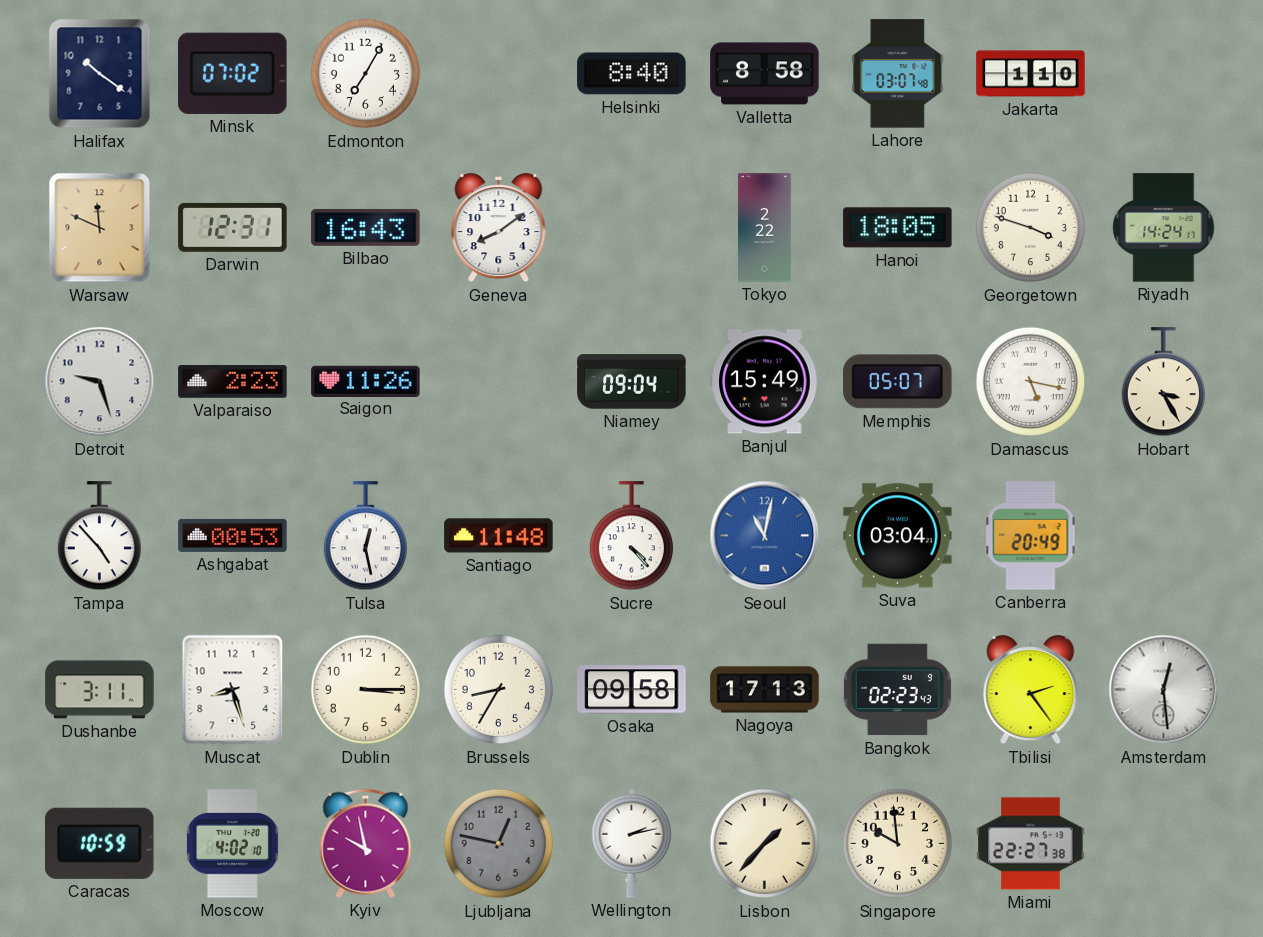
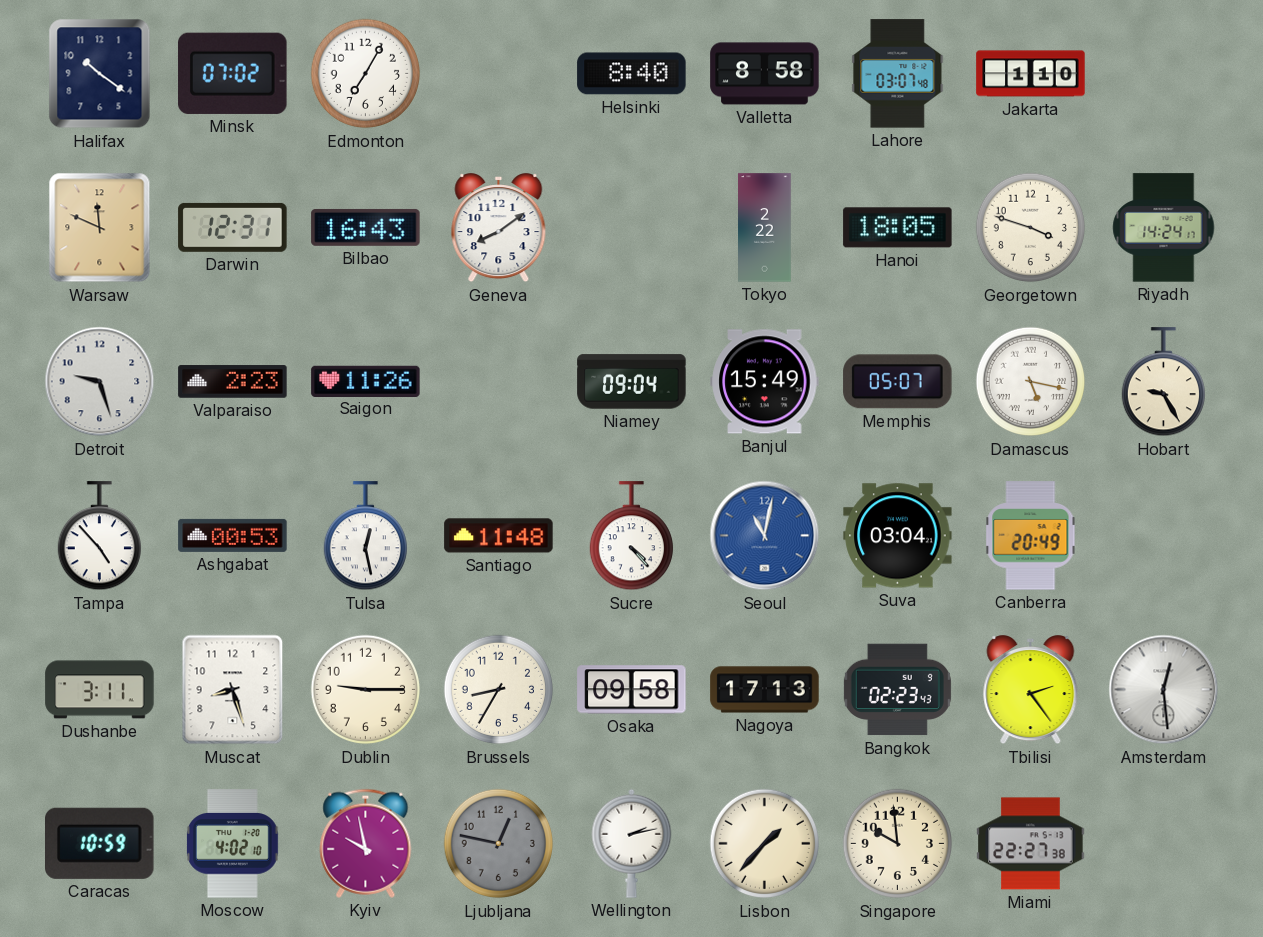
Hobart: 3:25 -> 9:25 (1163, 382)
Dublin: 3:15 -> 9:15 (366, 690)
